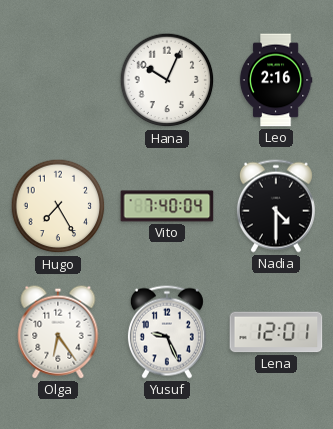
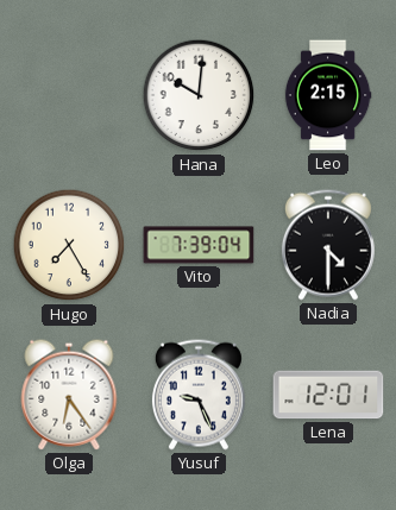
Hana: 10:04 -> 10:01 (199, 95)
Leo: 2:16 -> 2:15 (328, 95)
Vito: 7:40 -> 7:39 (199, 245)
